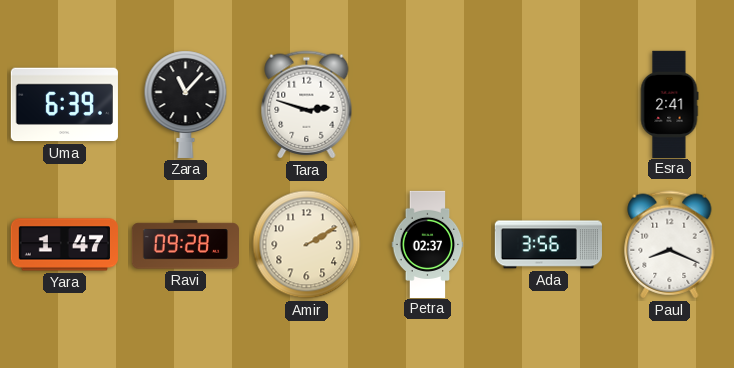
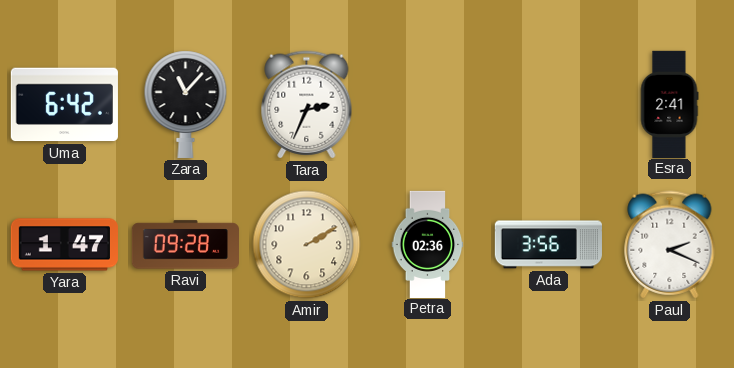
Uma: 6:39 -> 6:42 (64, 105)
Tara: 2:48 -> 2:34 (307, 105)
Petra: 02:37 -> 02:36 (428, 244)
Paul: 8:19 -> 2:19 (670, 245)
